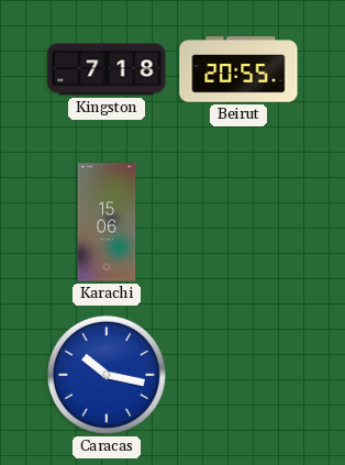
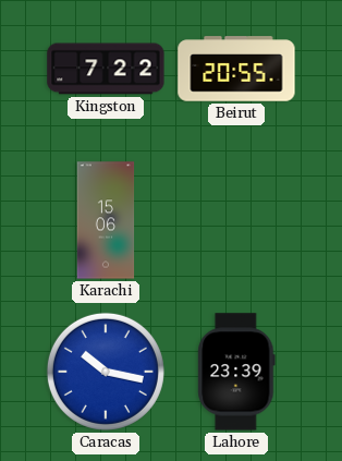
Kingston: 7:18 -> 7:22 (106, 69)
Lahore: none -> 23:39 (236, 372)
